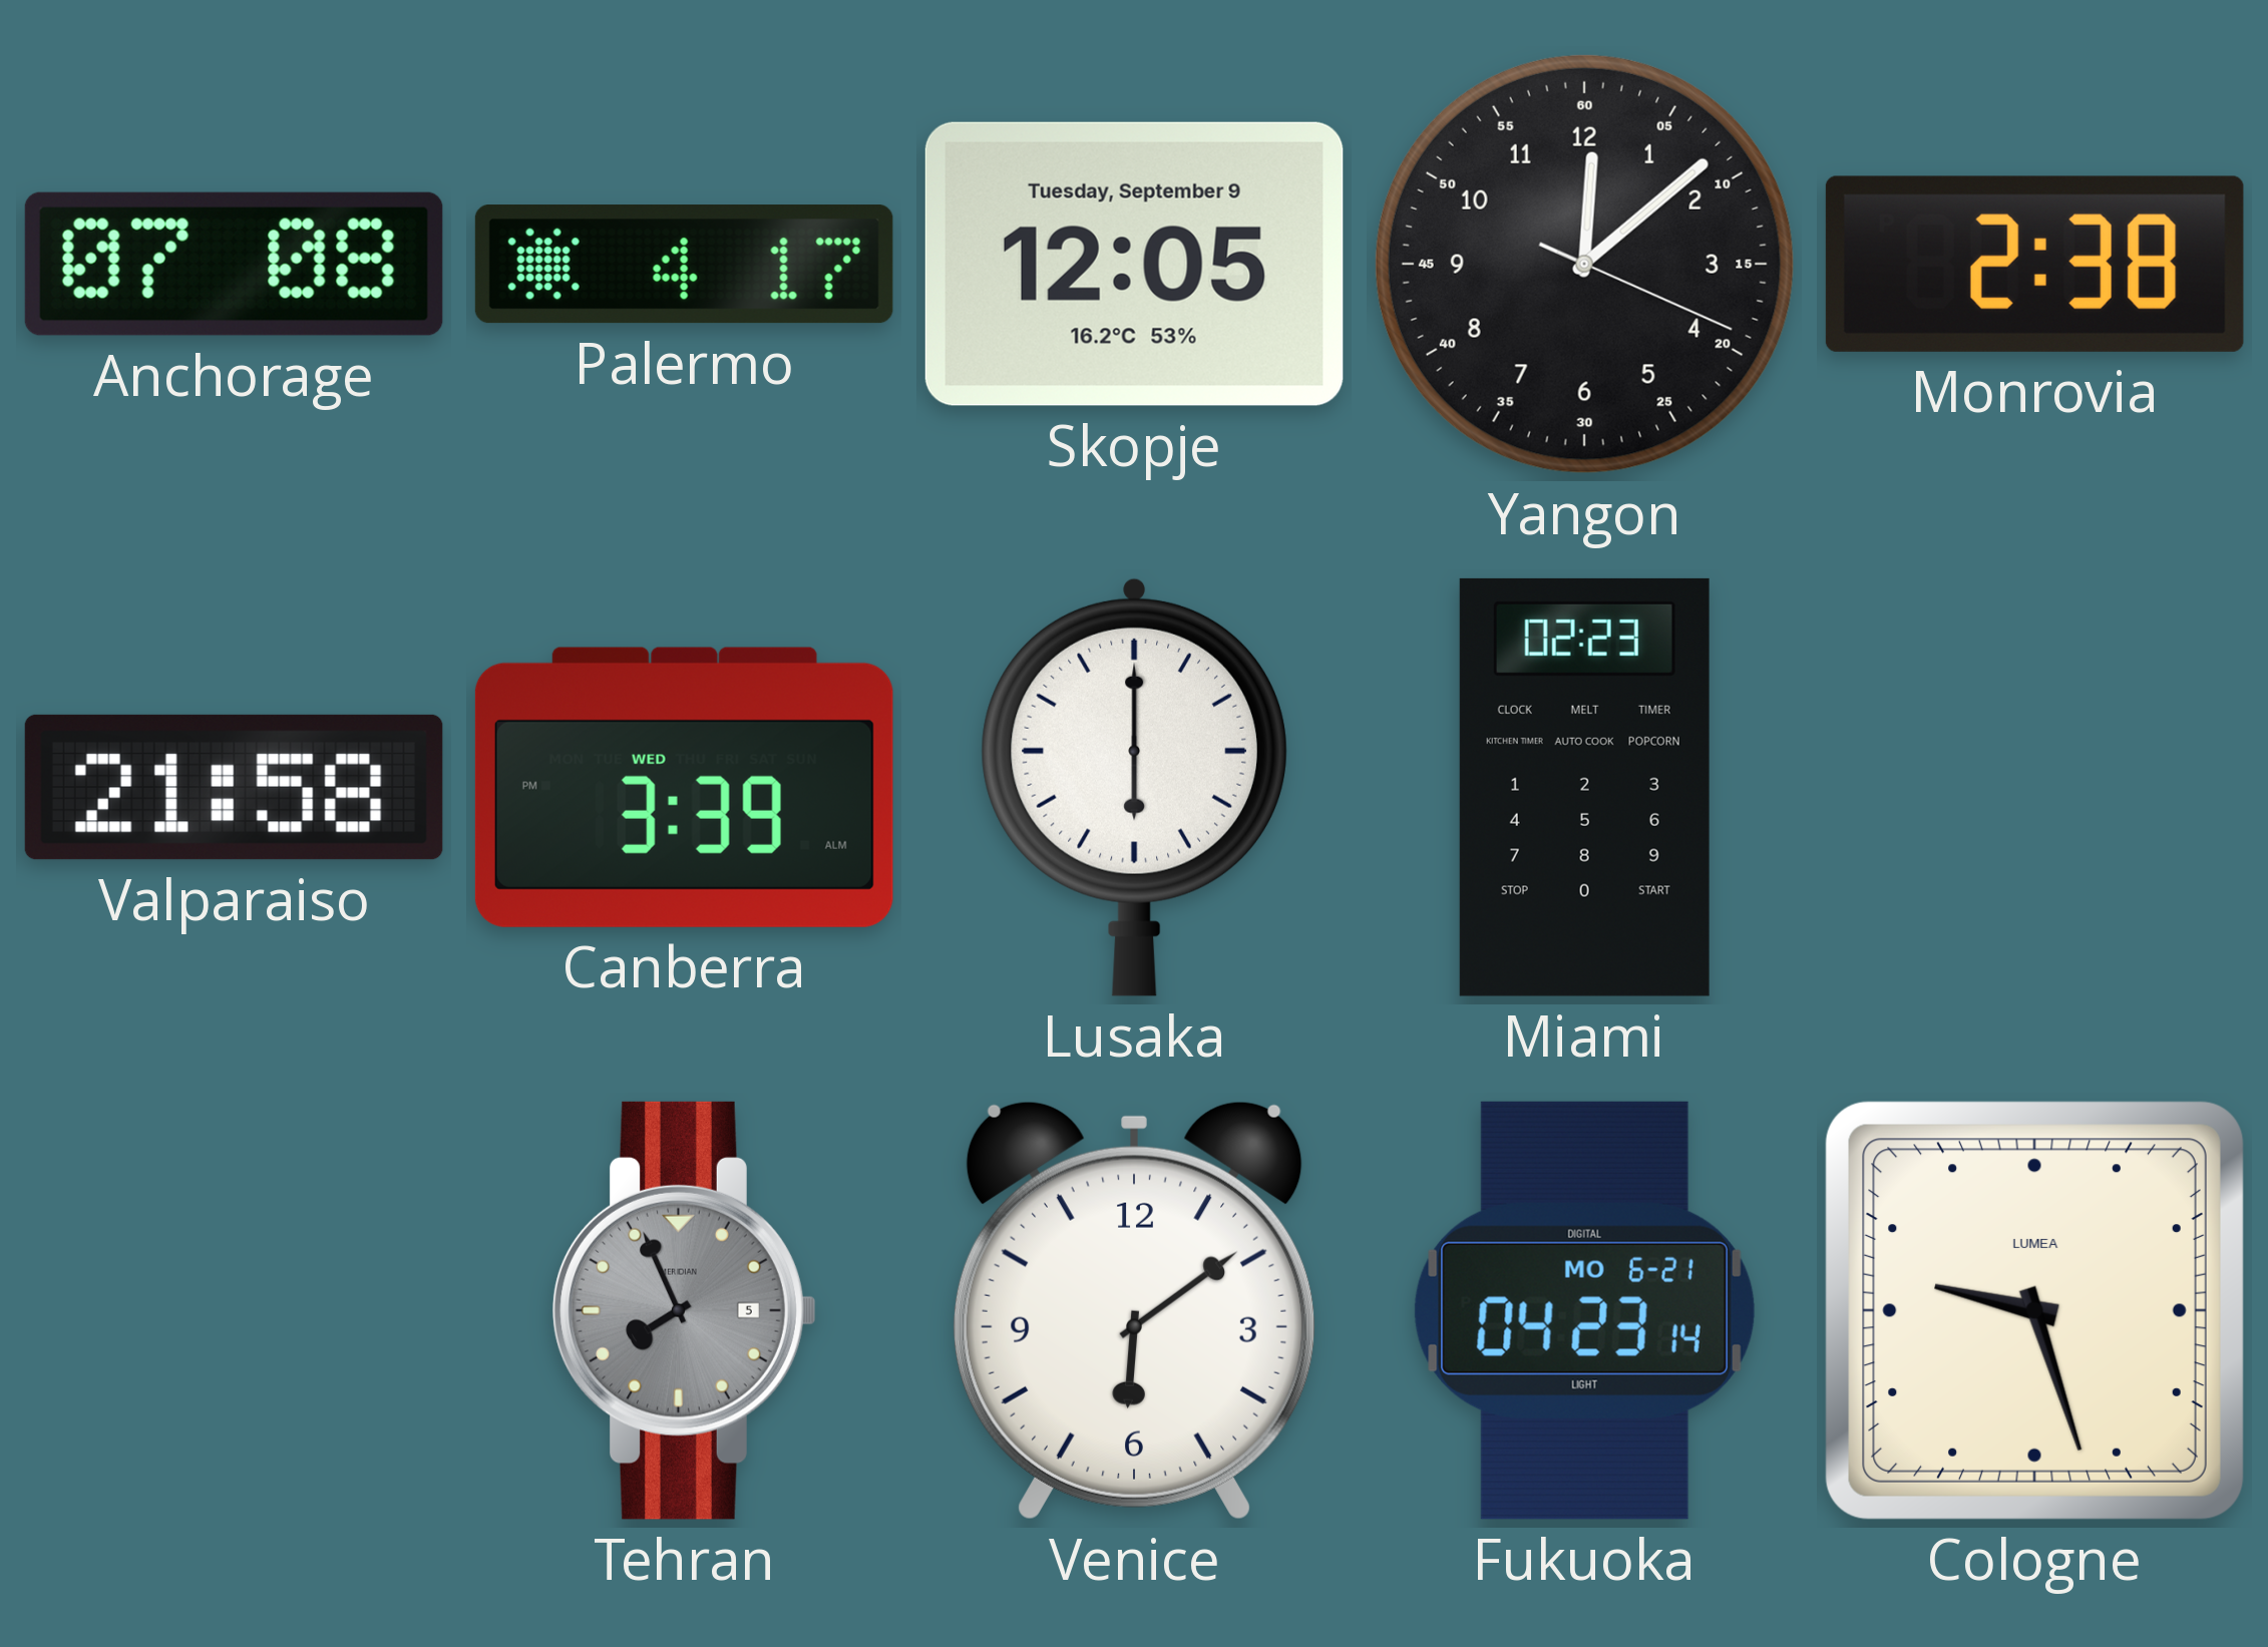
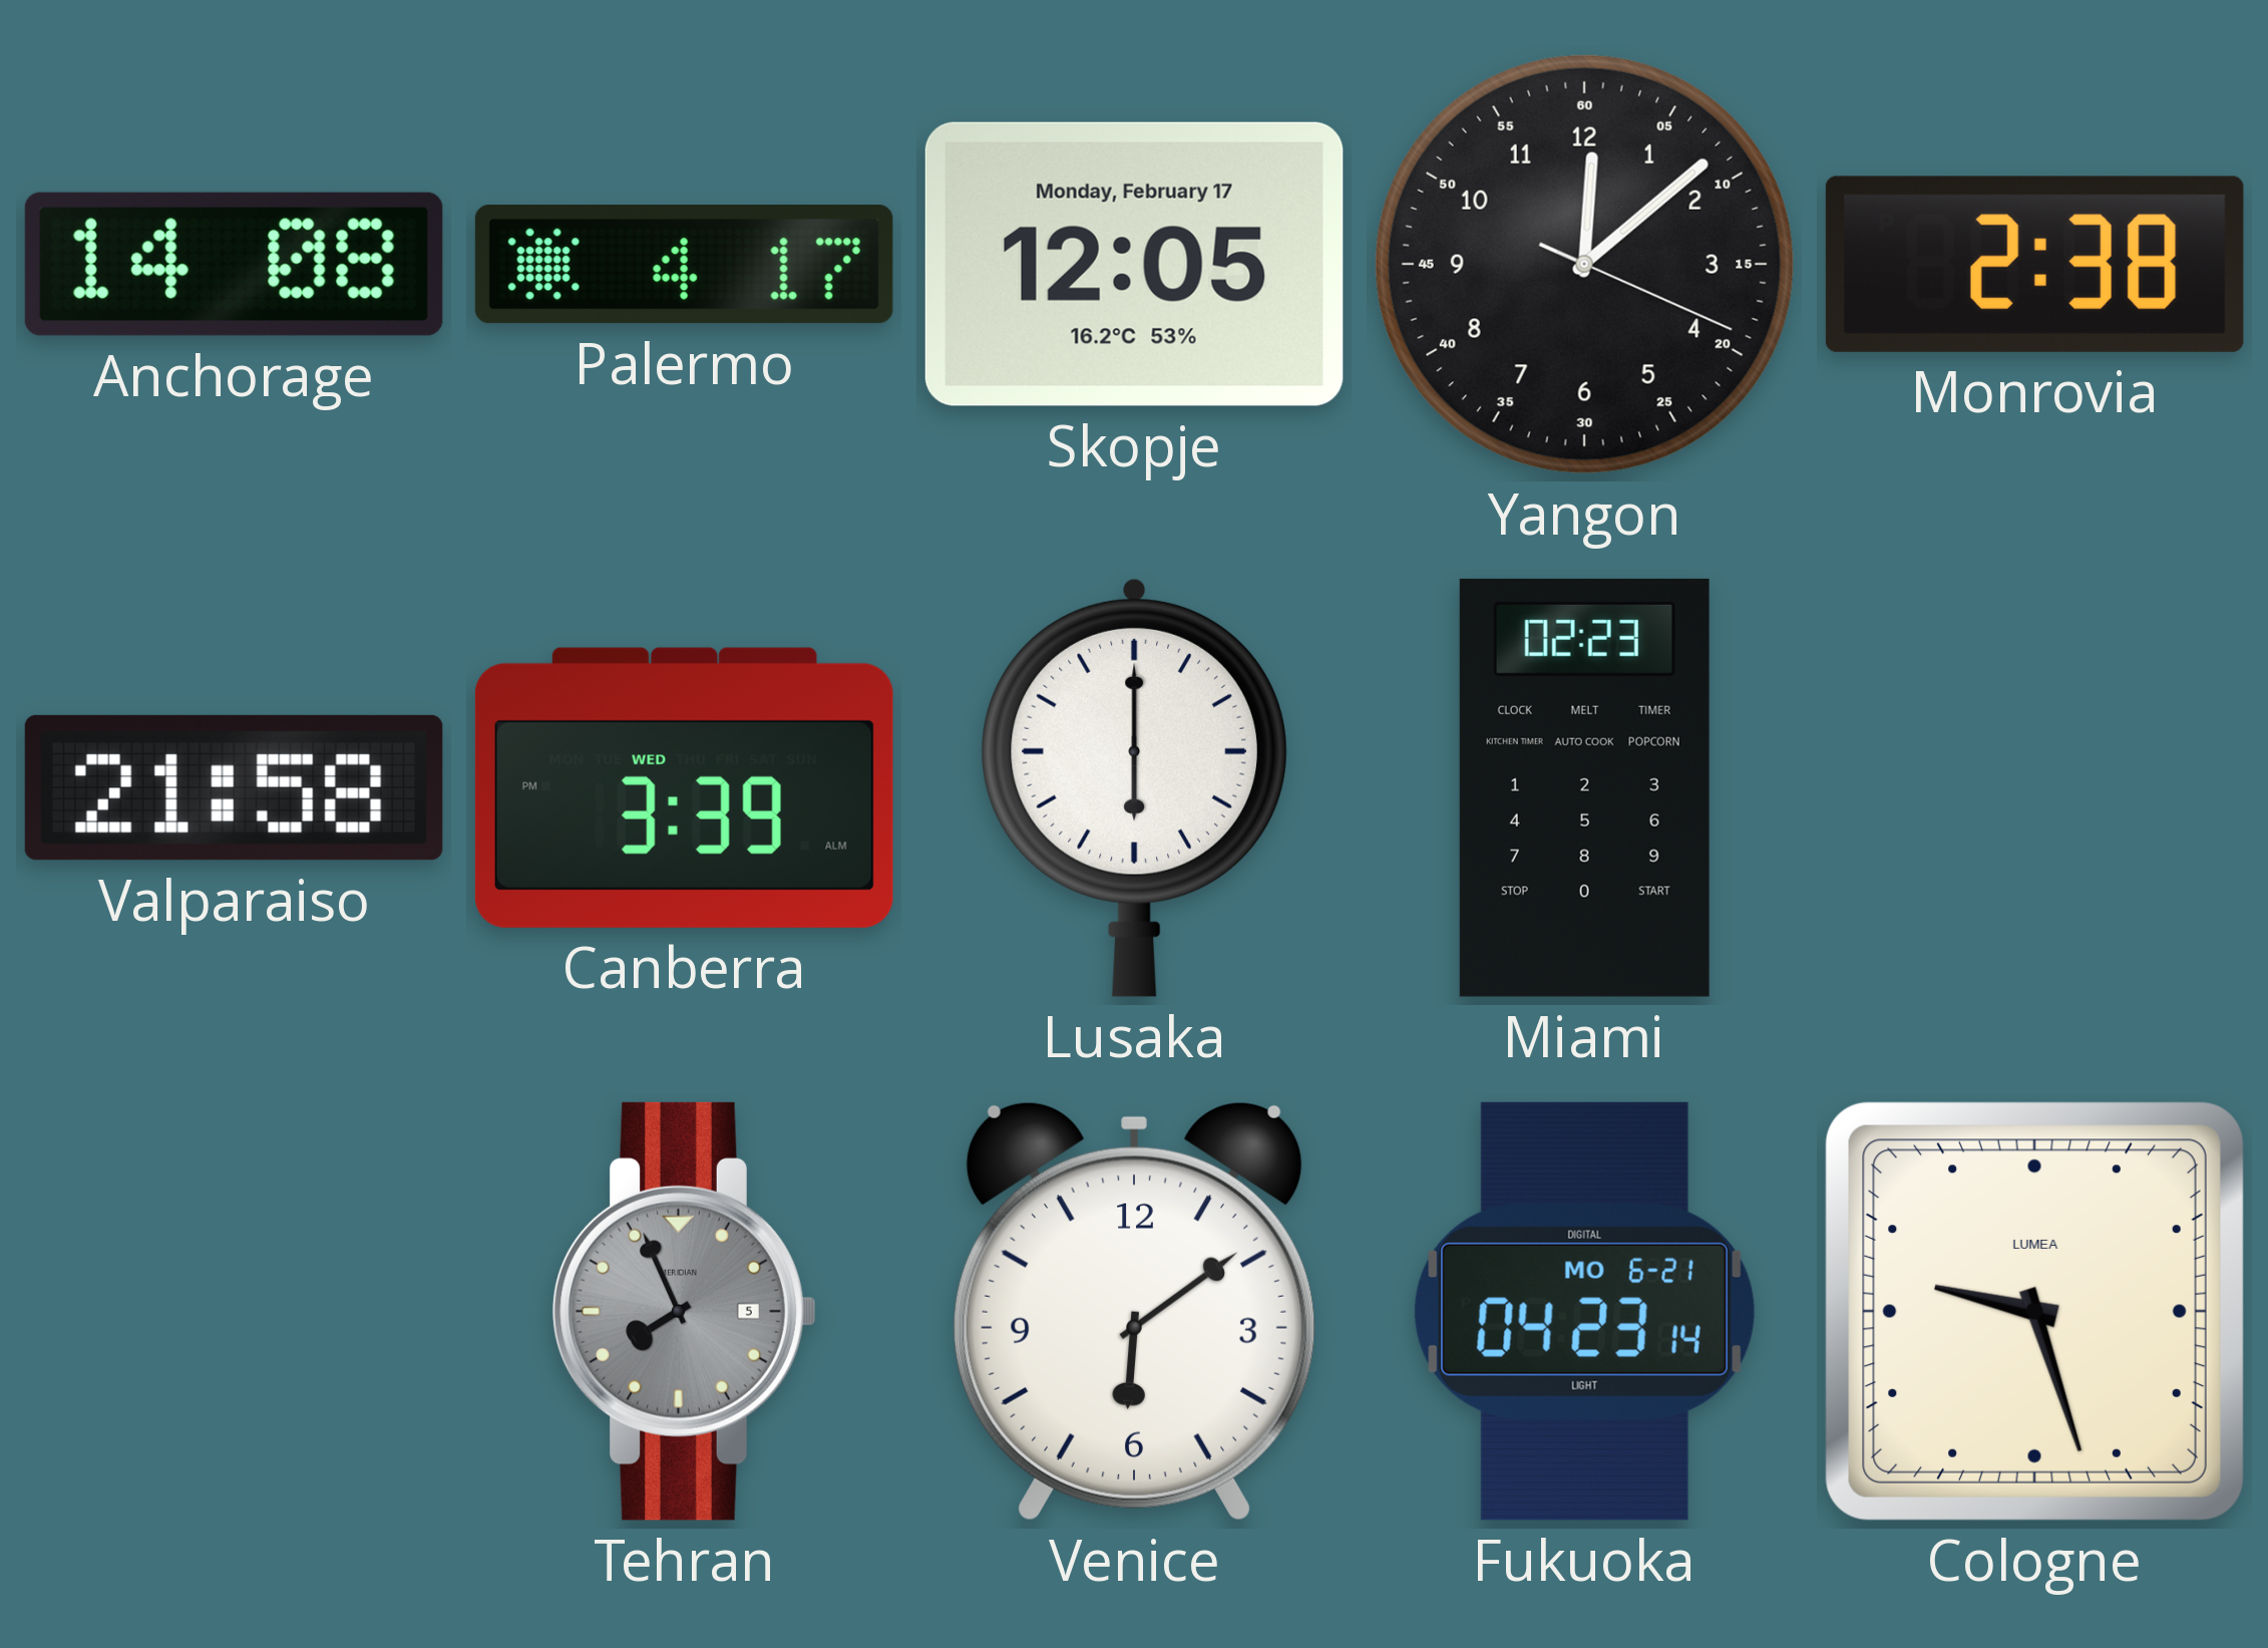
Anchorage: 07:08 -> 14:08 (234, 264)
Skopje date: Tuesday, September 9 -> Monday, February 17 (1134, 264)
